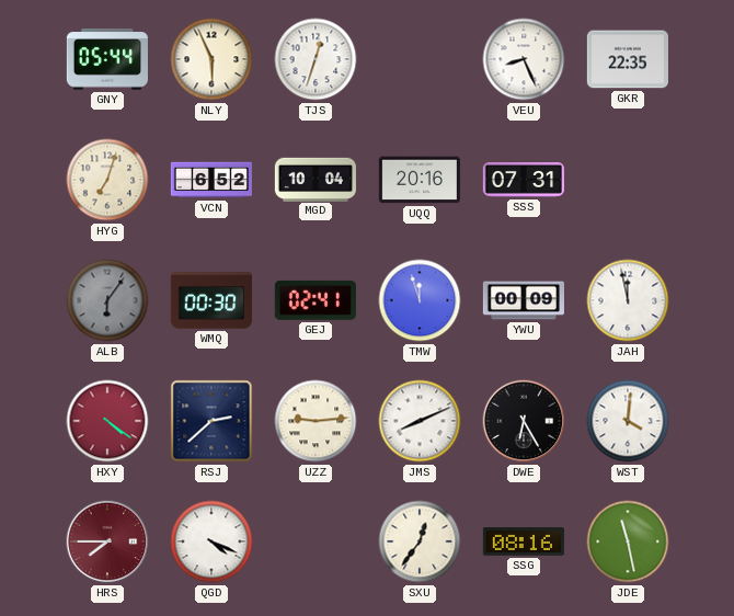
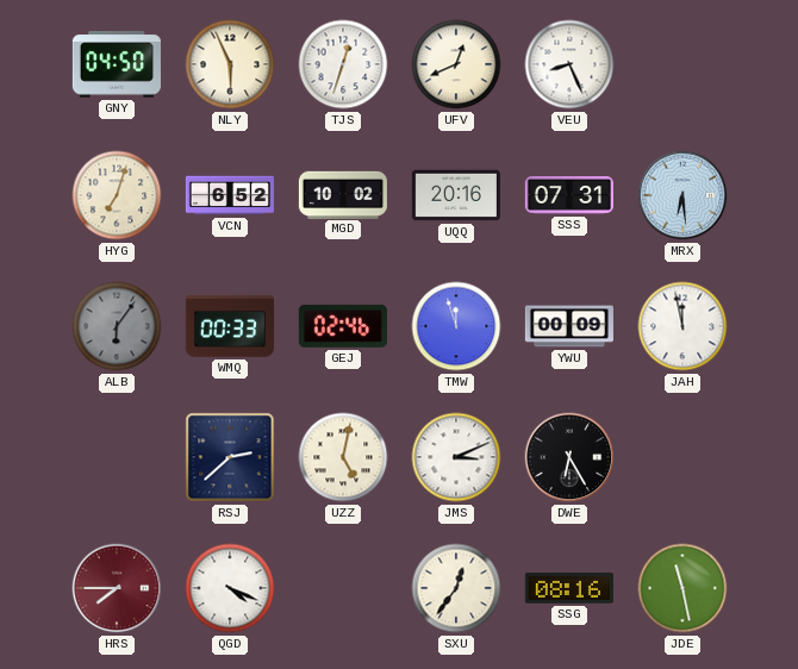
GNY: 05:44 -> 04:50 (117, 64)
UFV: none -> 12:41 (456, 64)
GKR: 22:35 -> none (628, 59)
MGD: 10:04 -> 10:02 (342, 194)
MRX: none -> 6:29 (682, 195)
WMQ: 00:30 -> 00:33 (230, 326)
GEJ: 02:41 -> 02:46 (343, 326)
HXY: 4:21 -> none (107, 421)
UZZ: 9:14 -> 5:02 (343, 457)
JMS: 8:11 -> 3:11 (456, 457)
WST: 4:01 -> none (628, 421)
